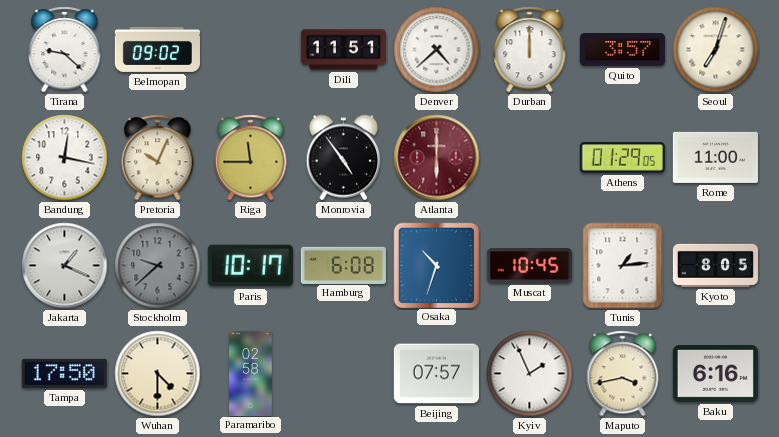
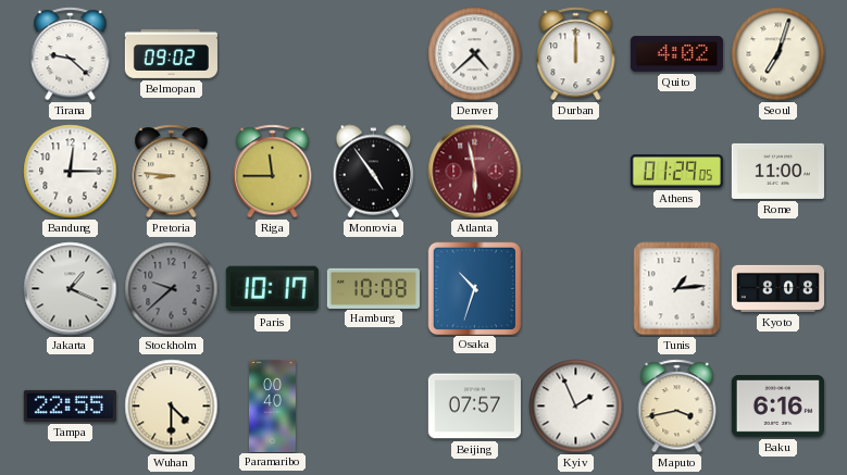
Dili: 11:51 -> none (343, 50)
Quito: 3:57 -> 4:02 (676, 54)
Bandung: 12:17 -> 12:15 (71, 172)
Pretoria: 10:04 -> 8:46 (172, 172)
Atlanta: 6:00 -> 5:58 (475, 172)
Hamburg: 6:08 -> 10:08 (373, 288)
Muscat: 10:45 -> none (529, 266)
Kyoto: 8:05 -> 8:08 (777, 288)
Tampa: 17:50 -> 22:55 (70, 405)
Paramaribo: 02:58 -> 00:40 (273, 405)
